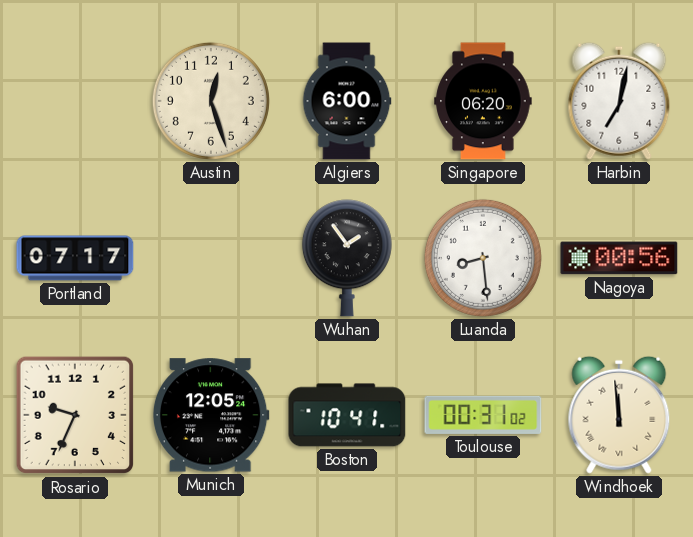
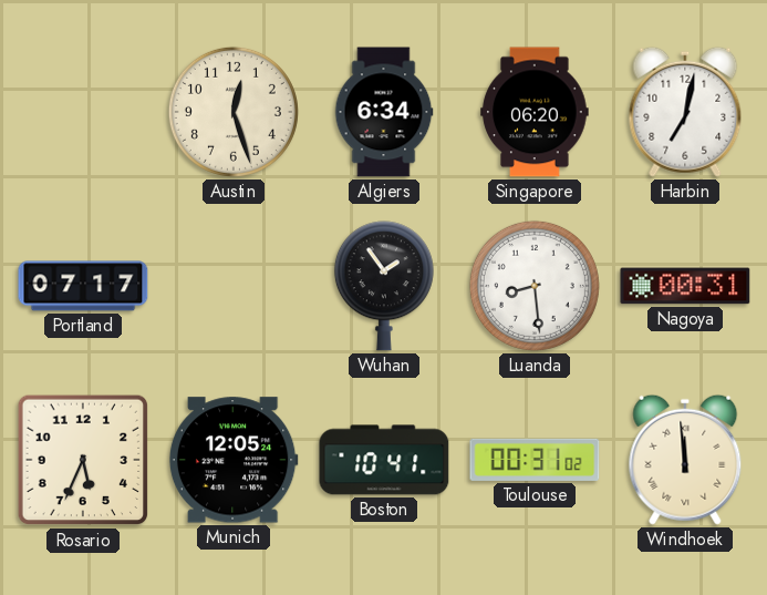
Algiers: 6:00 -> 6:34 (384, 112)
Nagoya: 00:56 -> 00:31 (685, 286)
Rosario: 9:34 -> 5:34 (83, 460)
